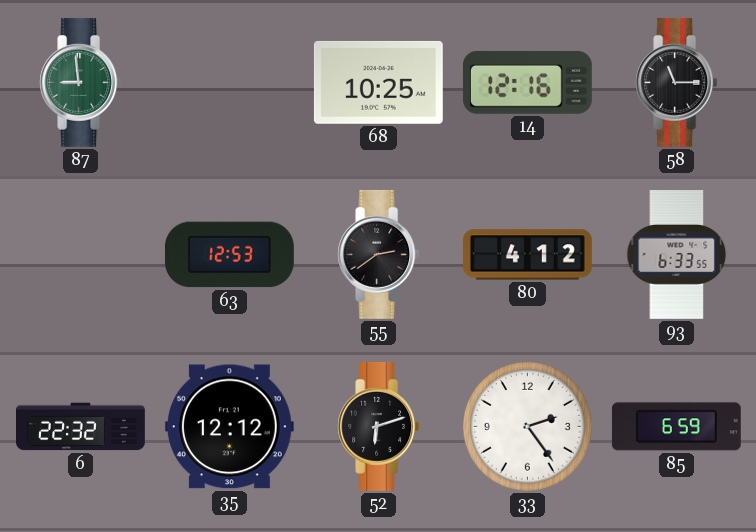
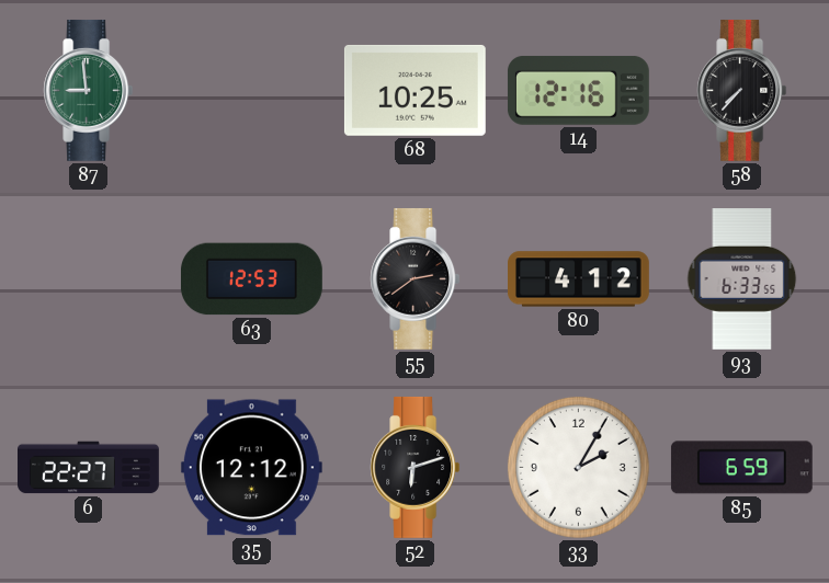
58: 11:15 -> 7:37 (742, 90)
6: 22:32 -> 22:27 (89, 468)
33: 2:24 -> 2:05 (578, 467)
